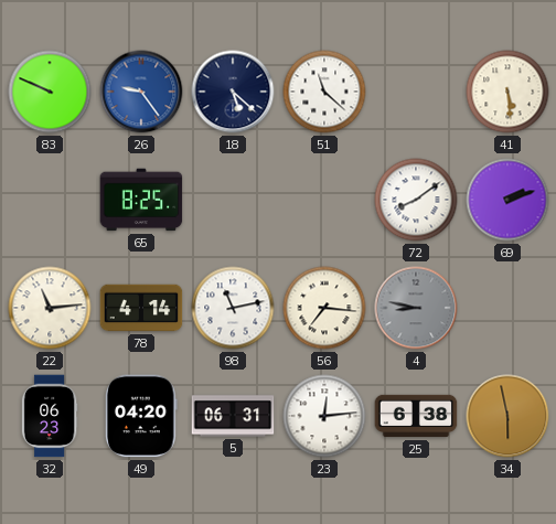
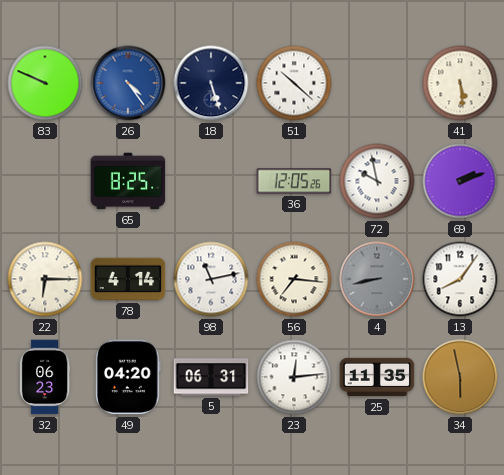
26: 9:24 -> 4:24 (128, 83)
18: 5:22 -> 5:27 (211, 83)
51: 11:22 -> 10:22 (294, 83)
36: none -> 12:05 (294, 181)
72: 8:09 -> 9:58 (377, 181)
22: 11:14 -> 6:15 (45, 279)
4: 8:47 -> 8:43 (377, 279)
13: none -> 8:06 (460, 279)
25: 6:38 -> 11:35 (377, 377)
